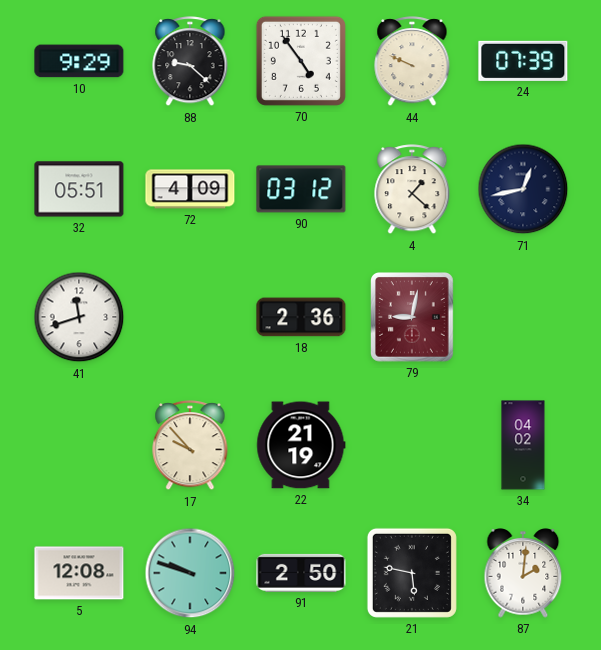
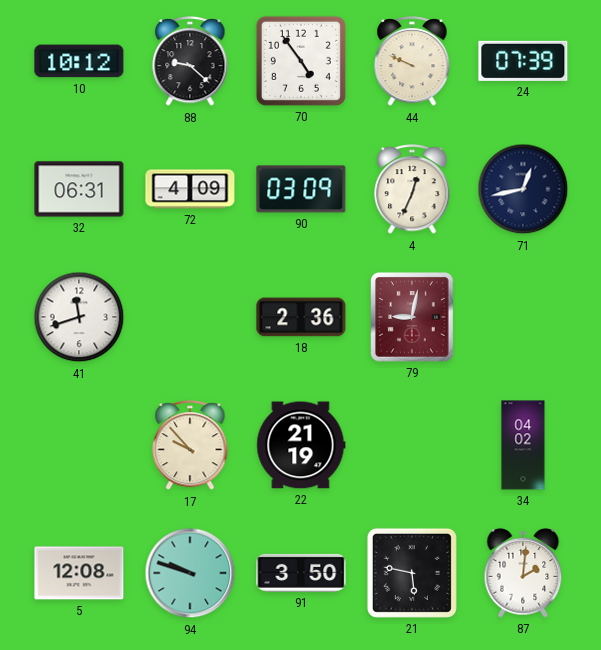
10: 9:29 -> 10:12 (79, 61)
32: 05:51 -> 06:31 (79, 189)
90: 03:12 -> 03:09 (301, 189)
4: 1:22 -> 12:34 (412, 190)
91: 2:50 -> 3:50 (301, 573)
